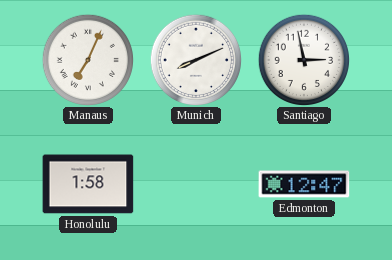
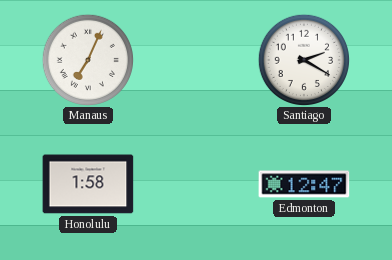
Munich: 8:11 -> none (195, 59)
Santiago: 2:58 -> 2:20 (303, 59)
